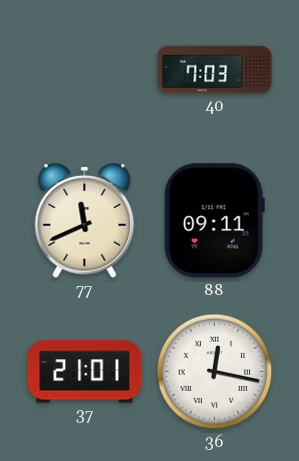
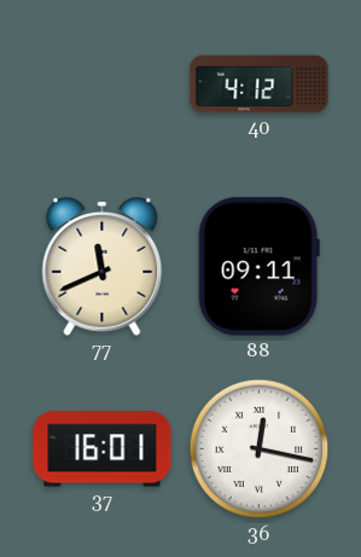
40: 7:03 -> 4:12 (260, 85)
37: 21:01 -> 16:01 (103, 449)
